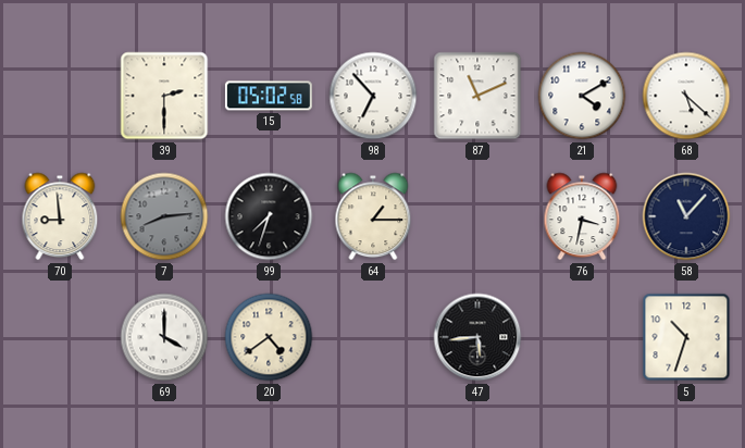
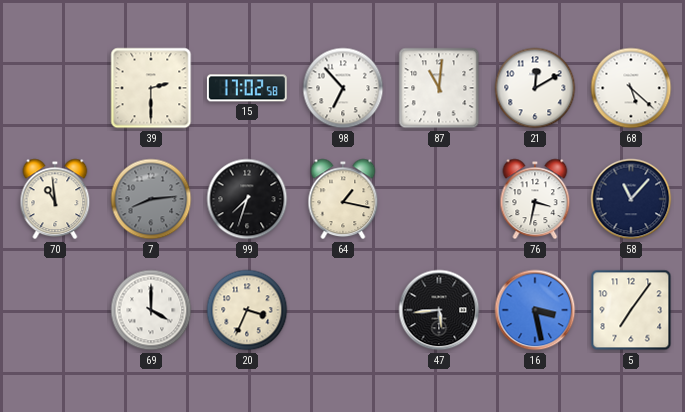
15: 05:02 -> 17:02 (247, 88)
87: 11:11 -> 11:01 (439, 88)
21: 4:10 -> 12:10 (535, 88)
70: 8:59 -> 10:59 (55, 199)
64: 1:15 -> 1:17 (343, 199)
20: 4:39 -> 3:34 (247, 310)
16: none -> 3:28 (535, 310)
5: 10:33 -> 7:06 (631, 310)
